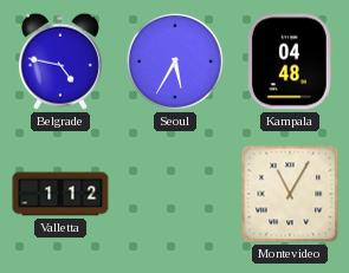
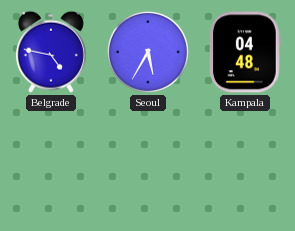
Valletta: 1:12 -> none (60, 194)
Montevideo: 11:05 -> none (290, 194)
